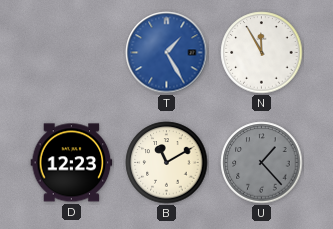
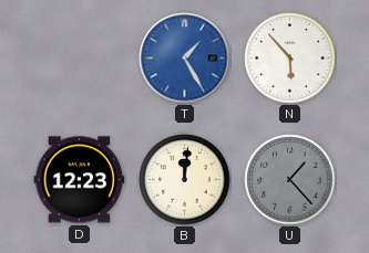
N: 11:55 -> 5:53 (290, 59)
B: 11:10 -> 12:01 (185, 180)
